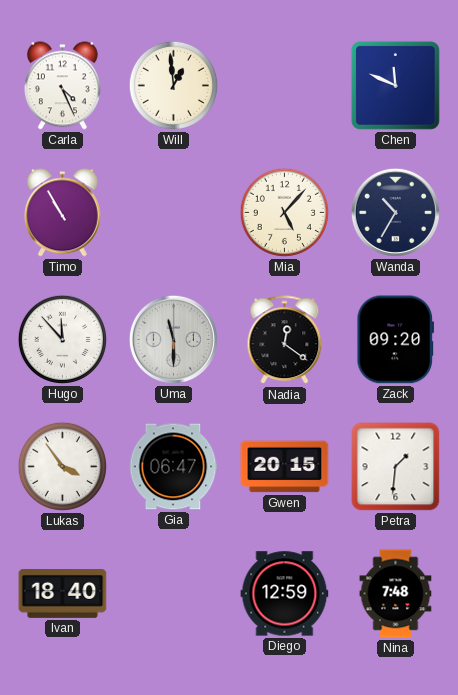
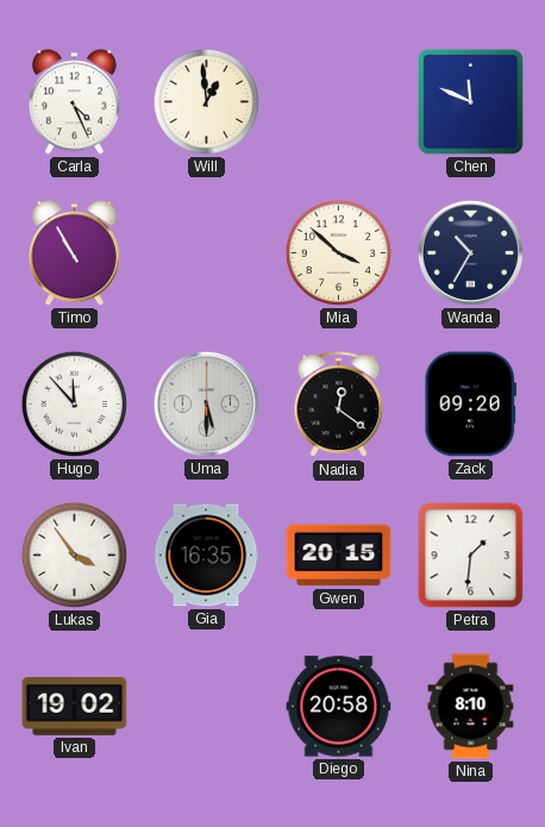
Mia: 5:07 -> 3:52 (338, 252)
Uma: 11:30 -> 5:30 (206, 403)
Gia: 06:47 -> 16:35 (206, 556)
Ivan: 18:40 -> 19:02 (75, 707)
Diego: 12:59 -> 20:58 (339, 707)
Nina: 7:48 -> 8:10 (471, 707)
